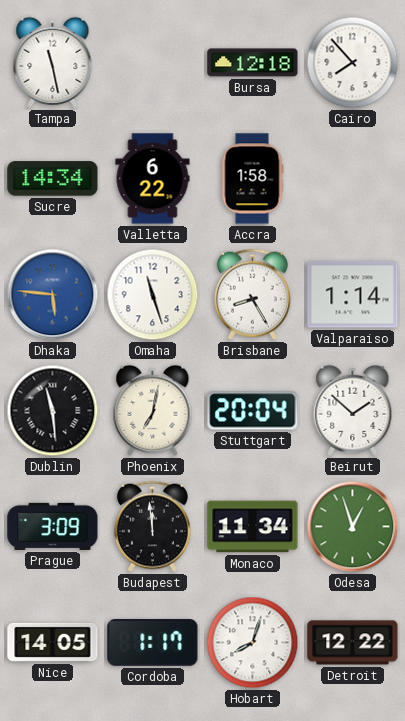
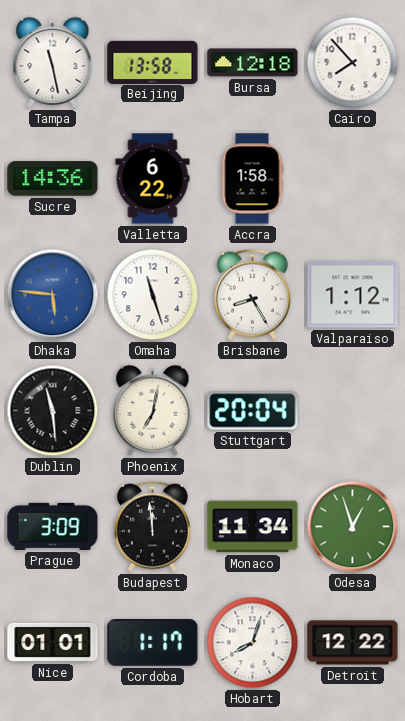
Beijing: none -> 13:58 (153, 62)
Sucre: 14:34 -> 14:36 (53, 179)
Valparaiso: 1:14 -> 1:12 (353, 295)
Beirut: 1:52 -> none (353, 410)
Nice: 14:05 -> 01:01 (53, 642)
